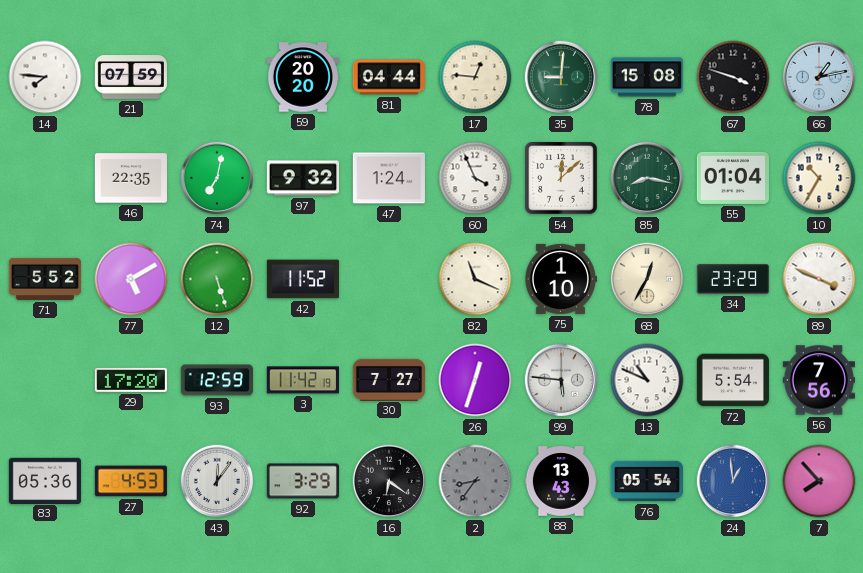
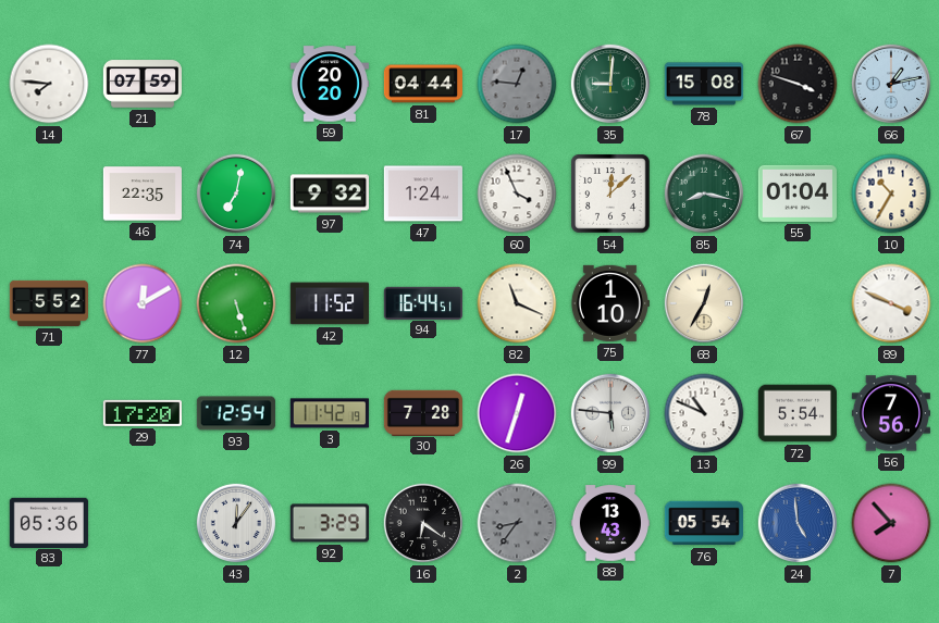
17 dial: cream -> grey (517, 84)
77: 5:10 -> 12:10 (143, 303)
94: none -> 16:44 (423, 302)
34: 23:29 -> none (733, 280)
93: 12:59 -> 12:54 (236, 413)
30: 7:27 -> 7:28 (422, 412)
27: 4:53 -> none (131, 481)
24: 12:59 -> 4:59 (798, 523)
